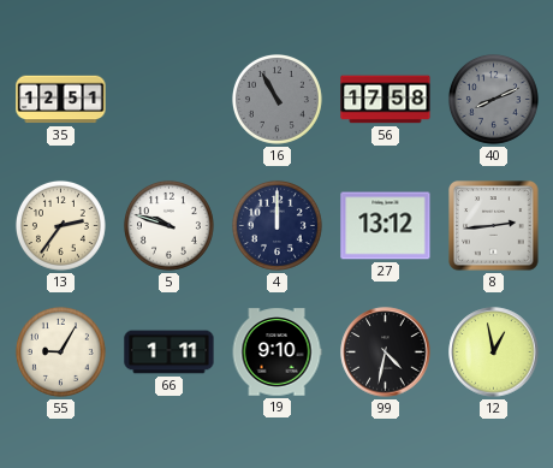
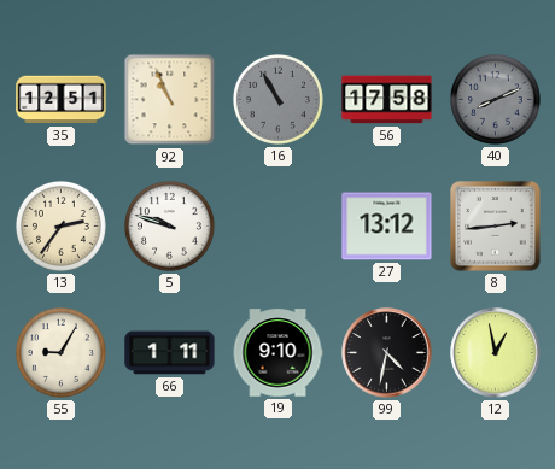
92: none -> 10:56 (170, 100)
4: 12:00 -> none (276, 225)
